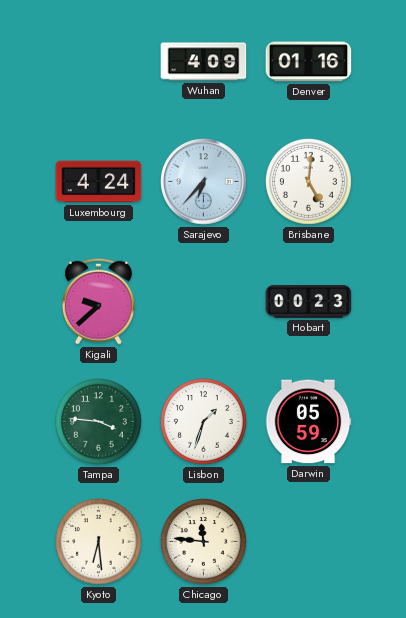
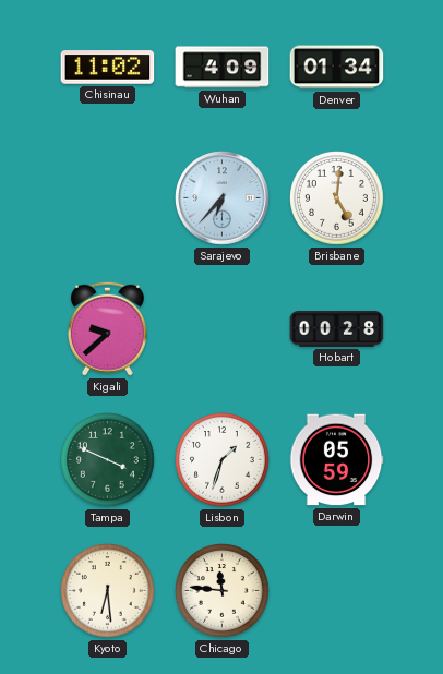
Chisinau: none -> 11:02 (108, 68)
Denver: 01:16 -> 01:34 (337, 68)
Luxembourg: 4:24 -> none (99, 182)
Hobart: 00:23 -> 00:28 (337, 329)
Tampa: 3:46 -> 3:49 (108, 460)
